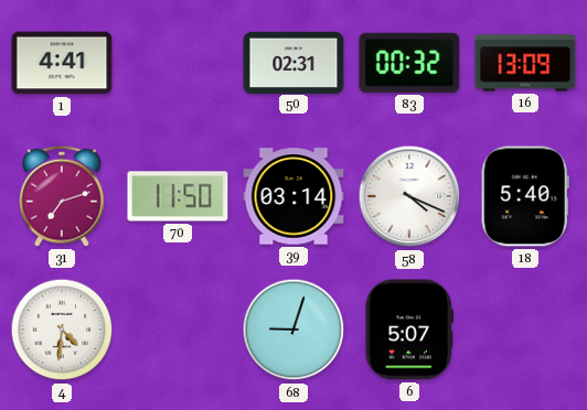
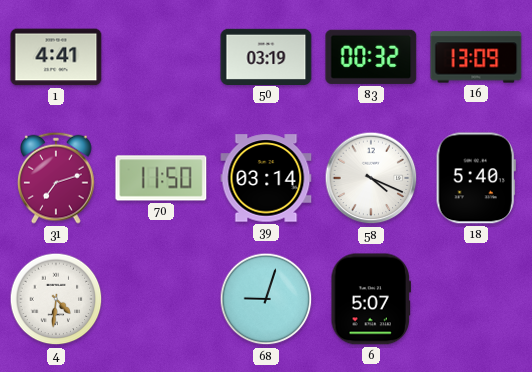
50: 02:31 -> 03:19 (266, 56)
